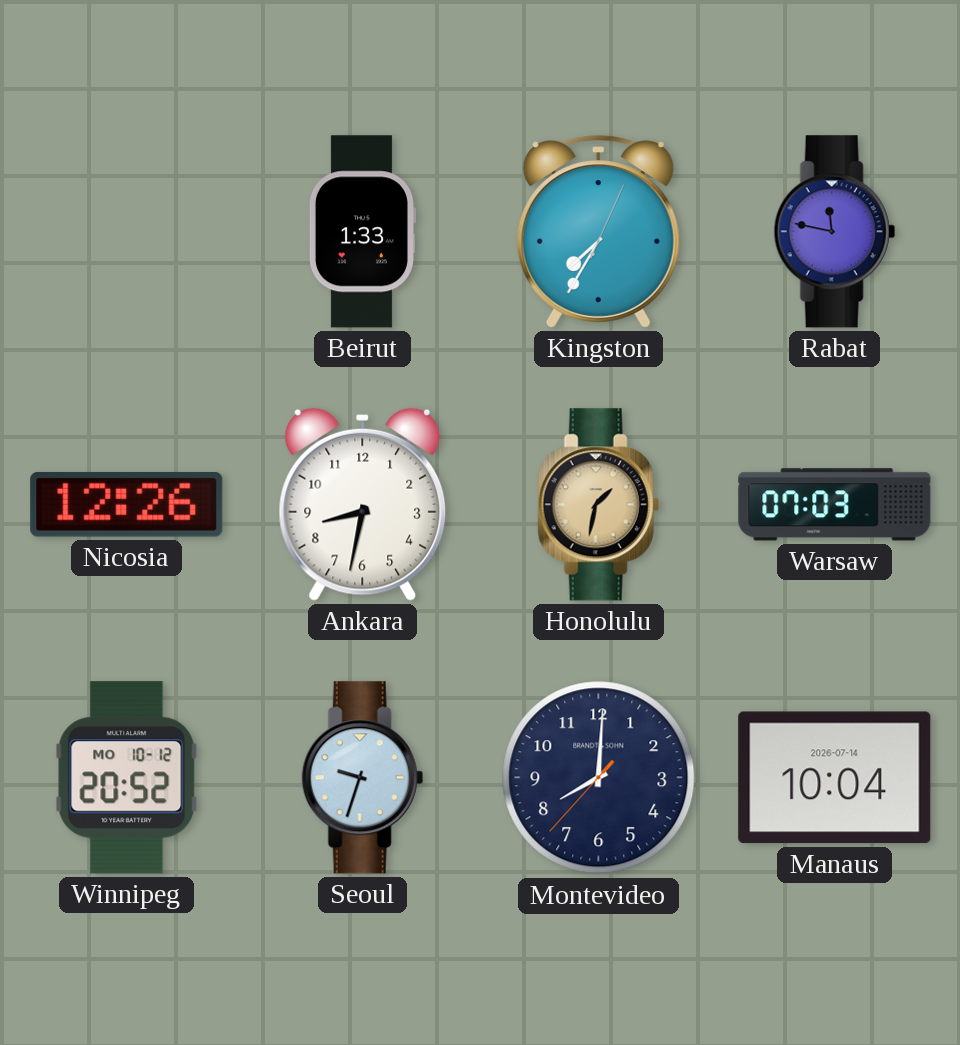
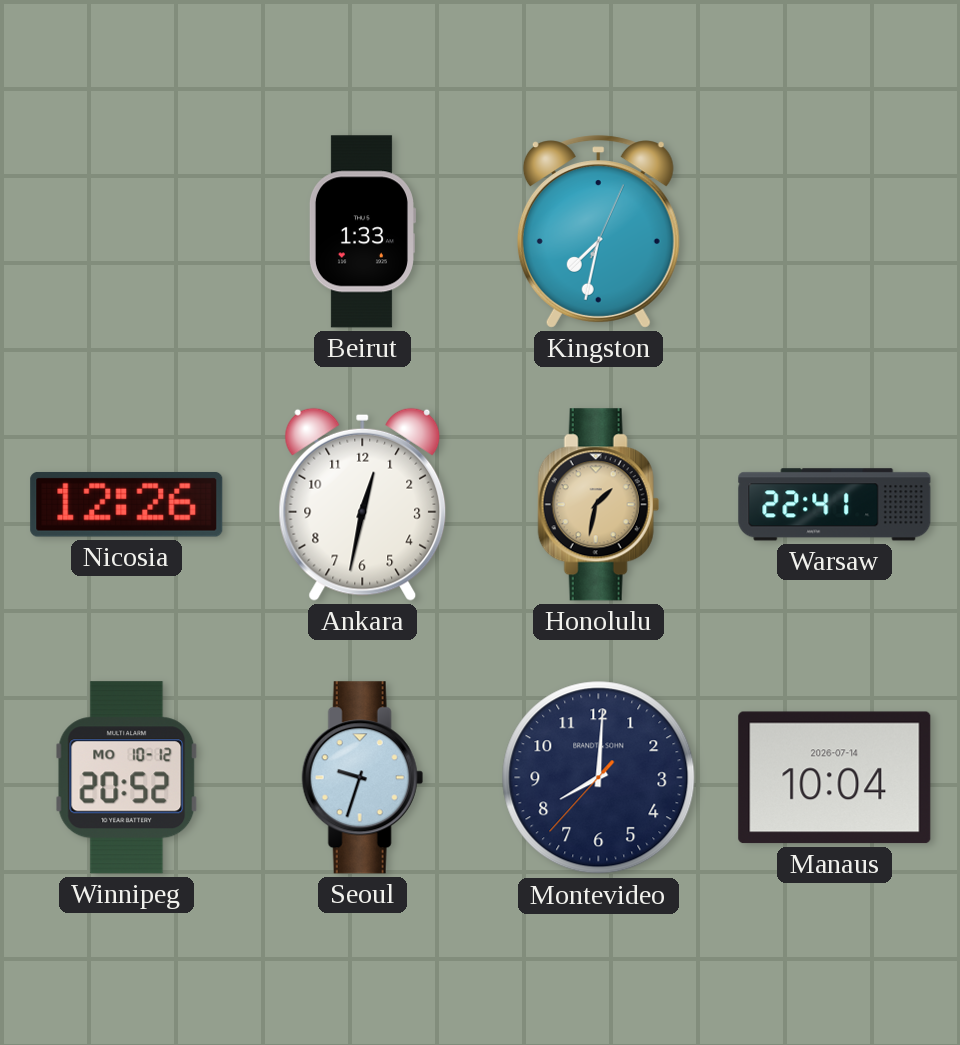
Kingston: 7:35 -> 7:32 (598, 232)
Rabat: 11:47 -> none (834, 232)
Ankara: 8:32 -> 12:32 (363, 504)
Warsaw: 07:03 -> 22:41 (835, 505)
